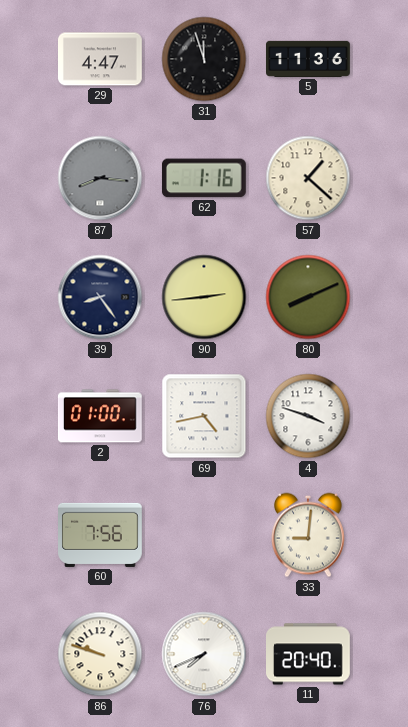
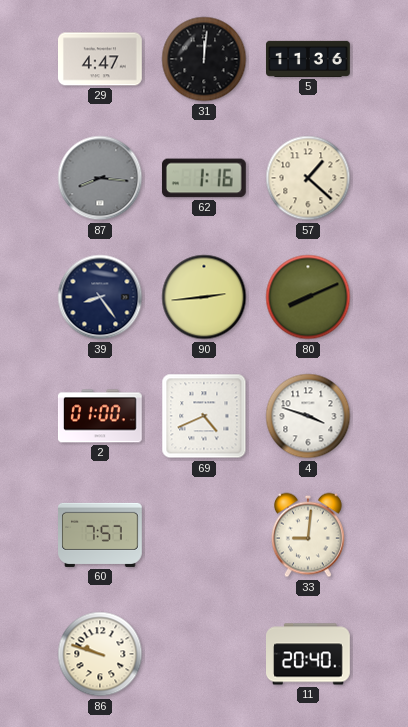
31: 11:57 -> 12:01 (204, 59)
69: 4:43 -> 4:41 (204, 416)
60: 7:56 -> 7:57 (101, 535)
76: 7:41 -> none (204, 654)
